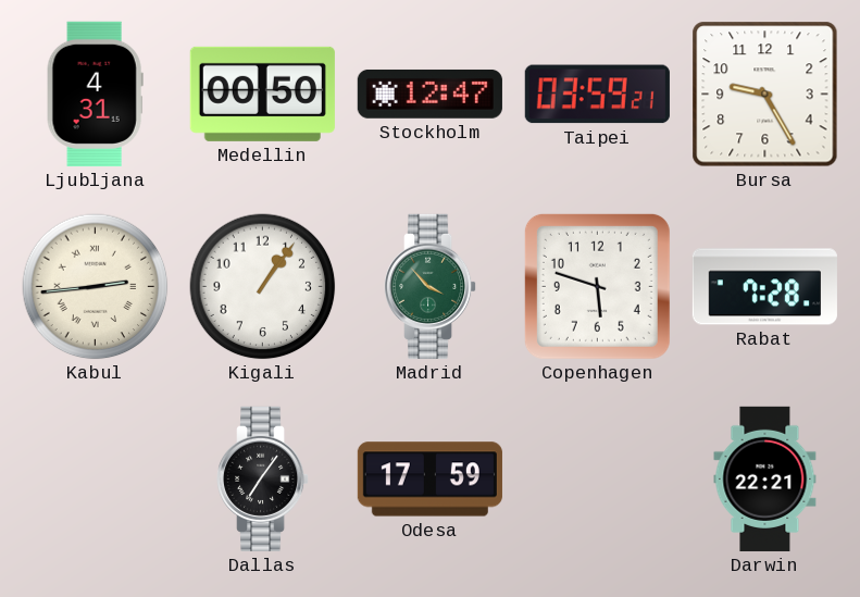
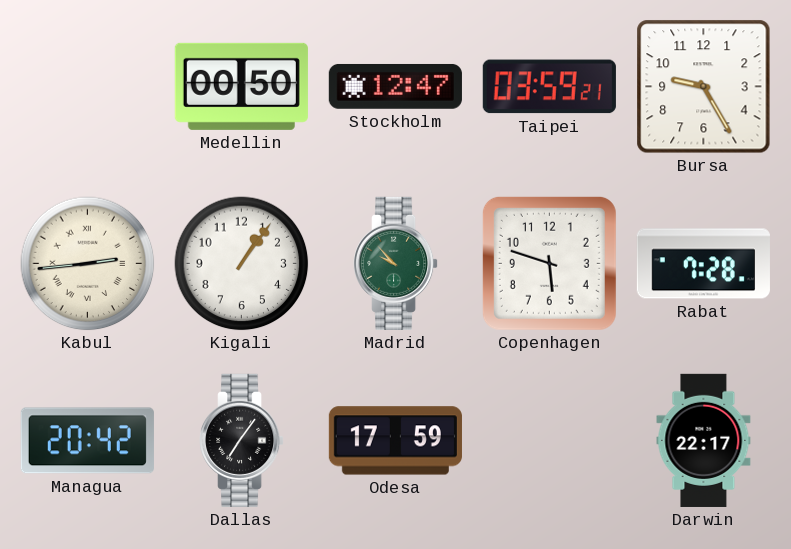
Ljubljana: 4:31 -> none (95, 94)
Madrid: 3:53 -> 9:53 (397, 263)
Managua: none -> 20:42 (87, 441)
Darwin: 22:21 -> 22:17 (704, 440)
